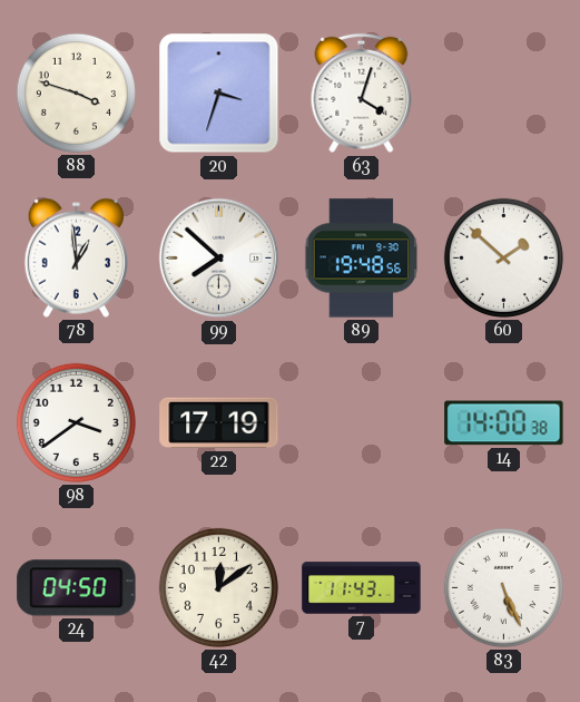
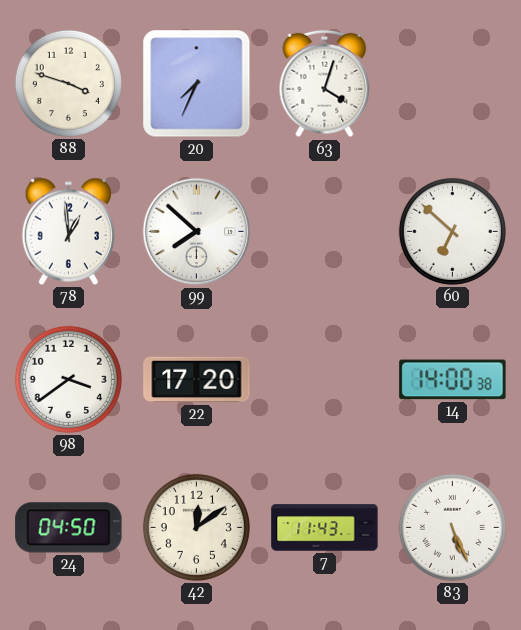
20: 3:33 -> 7:34 (197, 84)
89: 19:48 -> none (362, 259)
60: 1:52 -> 6:52 (452, 231)
22: 17:19 -> 17:20 (197, 380)
